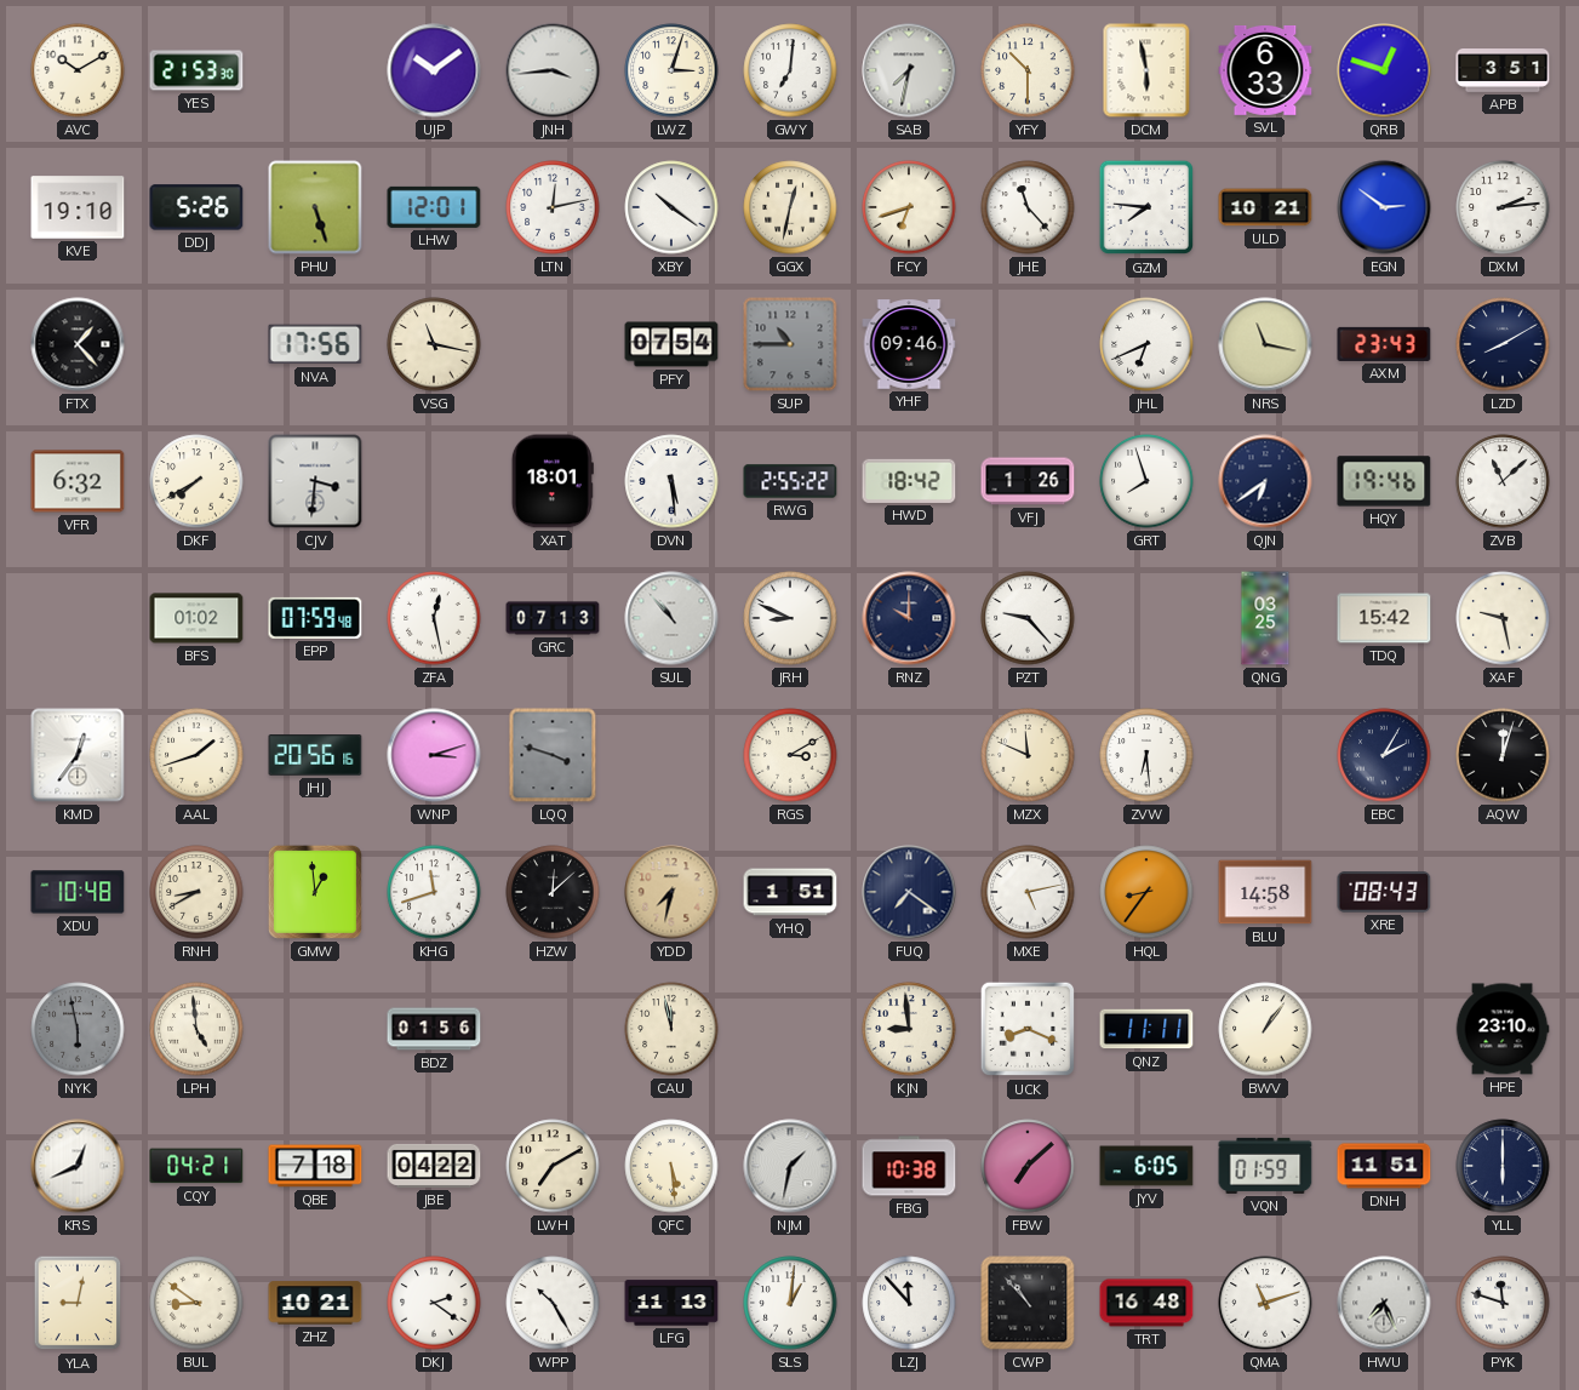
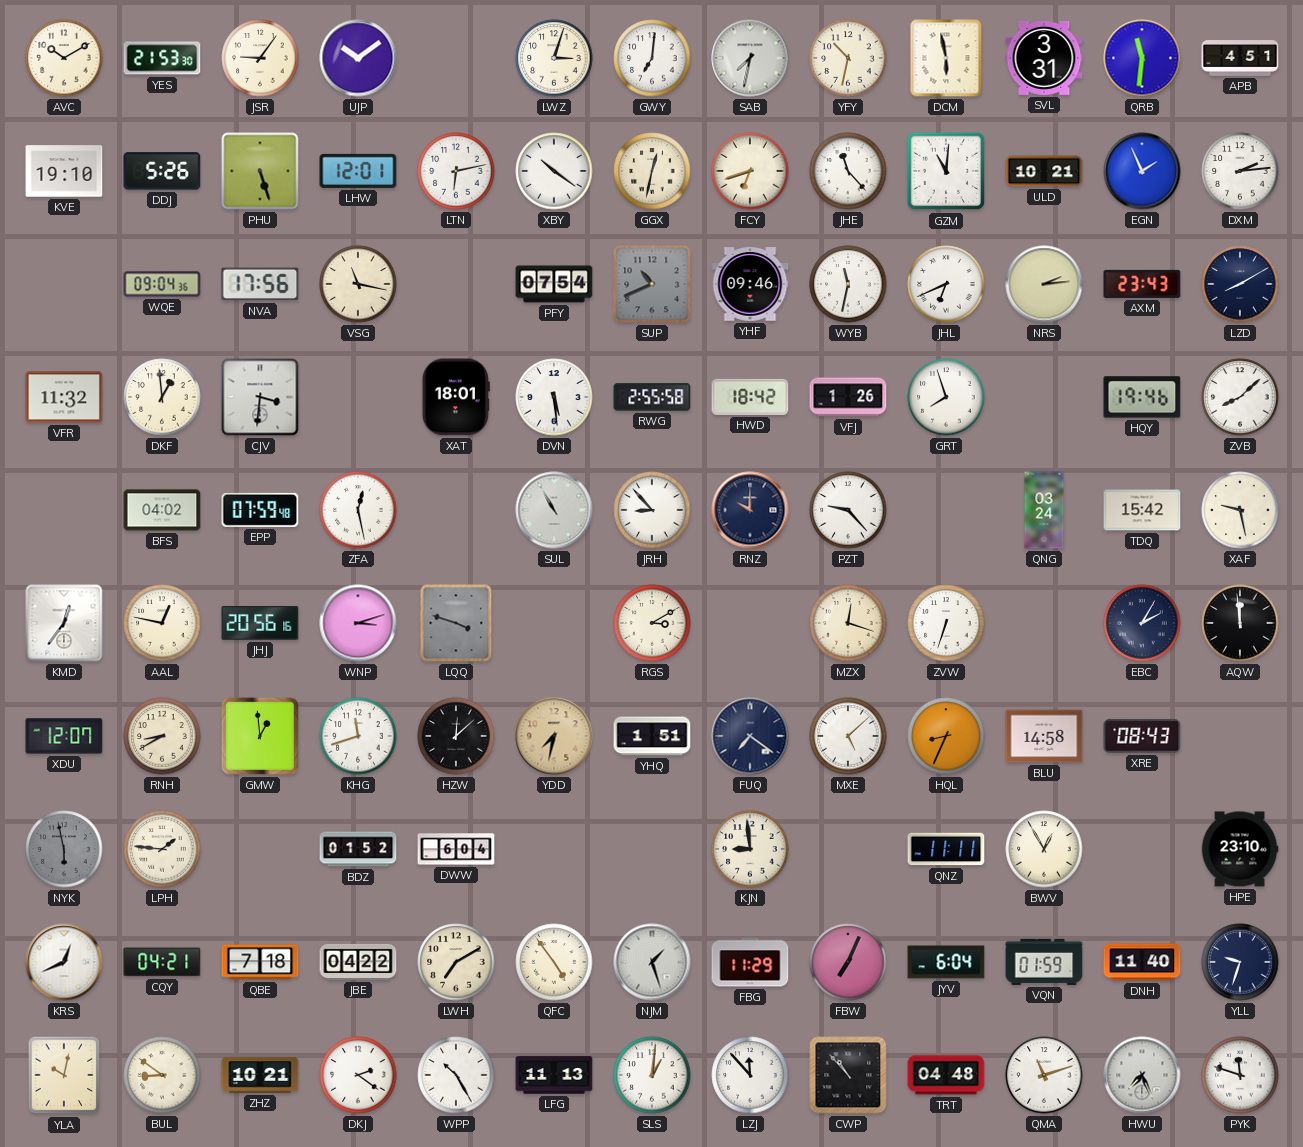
JSR: none -> 9:06 (260, 58)
JNH: 3:44 -> none (553, 70)
YFY: 10:30 -> 10:32 (848, 58)
SVL: 6:33 -> 3:31 (1044, 59)
QRB: 12:48 -> 11:31 (1142, 58)
APB: 3:51 -> 4:51 (1240, 59)
LTN: 12:13 -> 6:13 (456, 171)
GZM: 7:46 -> 11:01 (946, 171)
EGN: 2:51 -> 1:56 (1142, 171)
FTX: 1:23 -> none (78, 344)
WQE: none -> 09:04 (162, 284)
SUP: 10:45 -> 10:41 (652, 284)
WYB: none -> 11:32 (848, 284)
NRS: 11:17 -> 2:14 (1044, 284)
VFR: 6:32 -> 11:32 (64, 397)
DKF: 7:40 -> 12:59 (162, 397)
RWG: 2:55:22 -> 2:55:58 (652, 397)
QJN: 6:39 -> none (1265, 481)
ZVB: 11:08 -> 8:08 (1240, 397)
BFS: 01:02 -> 04:02 (162, 510)
GRC: 07:13 -> none (553, 618)
SUL: 10:53 -> 10:55 (554, 510)
JRH: 8:49 -> 8:53 (652, 510)
QNG: 03:25 -> 03:24 (1044, 510)
AAL: 1:42 -> 12:47 (162, 623)
MZX: 11:49 -> 12:18 (848, 623)
ZVW: 6:29 -> 6:33 (946, 623)
AQW: 12:03 -> 11:59 (1240, 623)
XDU: 10:48 -> 12:07 (64, 736)
MXE: 5:13 -> 5:08 (848, 736)
HQL: 8:36 -> 8:34 (946, 736)
LPH: 4:59 -> 1:46 (162, 849)
BDZ: 01:56 -> 01:52 (358, 849)
DWW: none -> 6:04 (456, 849)
CAU: 11:58 -> none (671, 1029)
UCK: 8:19 -> none (1028, 1029)
BWV: 1:06 -> 12:55 (1044, 849)
QFC: 5:29 -> 4:54 (554, 962)
NJM: 1:32 -> 1:27 (652, 962)
FBG: 10:38 -> 11:29 (750, 962)
FBW: 7:08 -> 7:04 (848, 962)
JYV: 6:05 -> 6:04 (946, 962)
DNH: 11:51 -> 11:40 (1142, 962)
YLL: 6:00 -> 9:33 (1240, 962)
YLA: 9:02 -> 10:02 (64, 1075)
TRT: 16:48 -> 04:48 (946, 1075)
